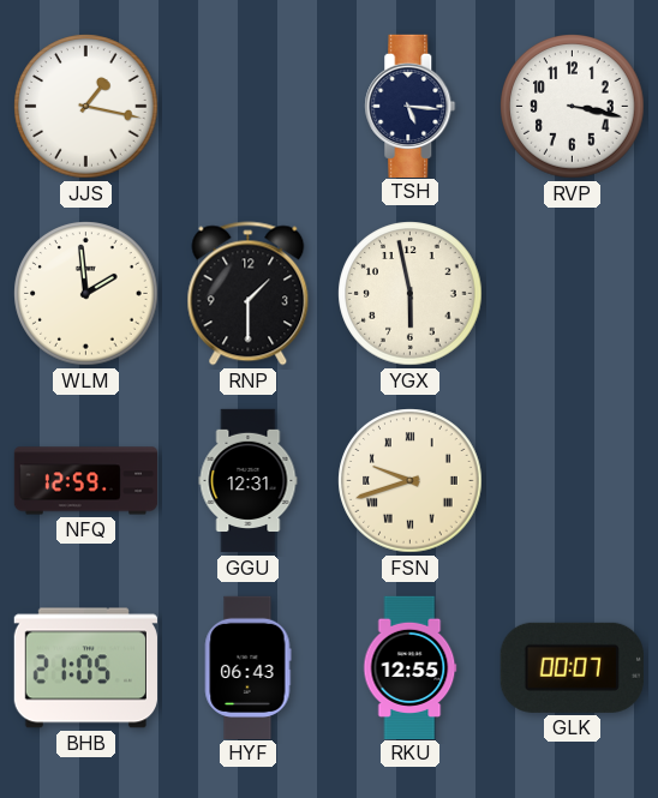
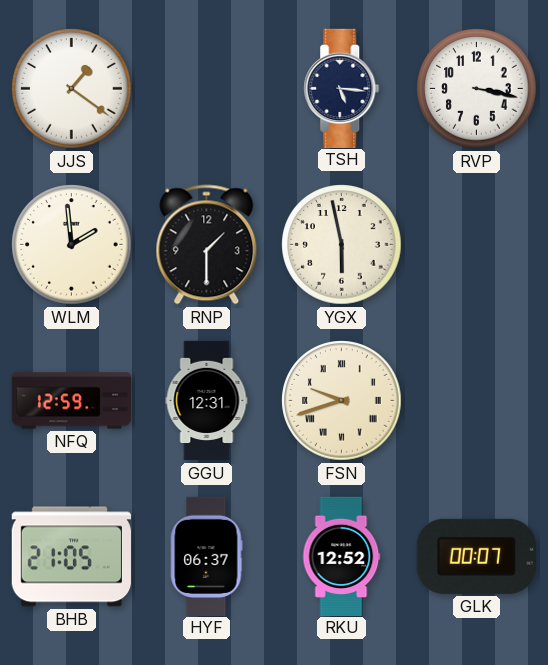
JJS: 1:17 -> 1:21 (72, 89)
HYF: 06:43 -> 06:37 (206, 556)
RKU: 12:55 -> 12:52 (342, 556)
